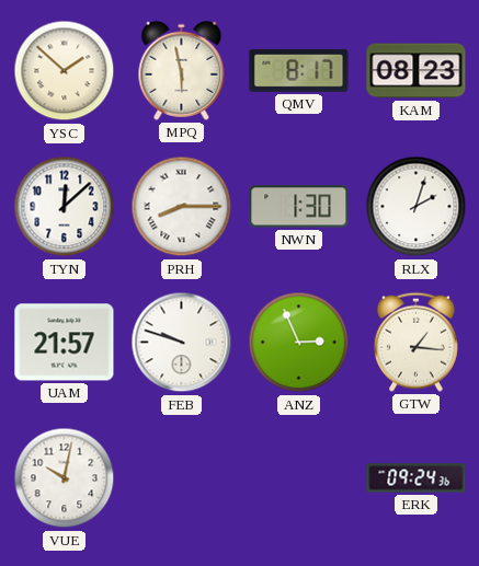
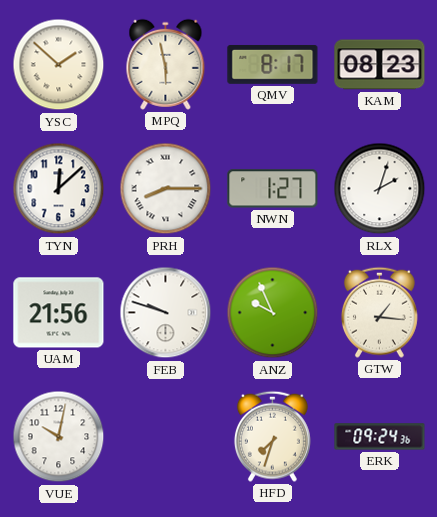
NWN: 1:30 -> 1:27 (273, 189)
UAM: 21:57 -> 21:56 (59, 313)
ANZ: 2:56 -> 9:56 (273, 313)
HFD: none -> 7:33 (272, 436)
